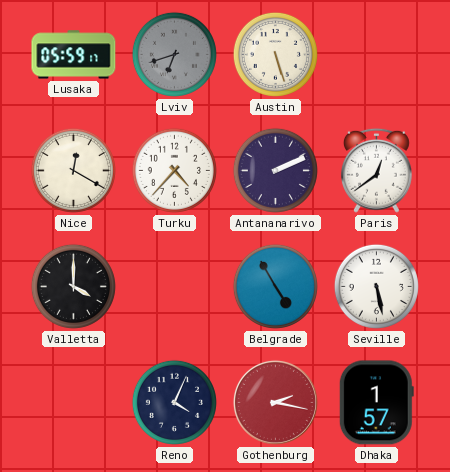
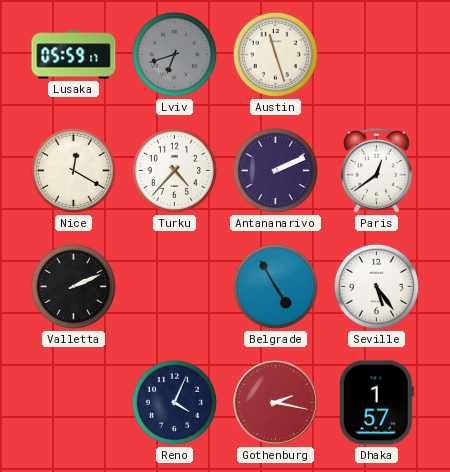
Austin: 5:27 -> 11:27 (275, 54)
Valletta: 4:00 -> 2:11 (73, 286)
Seville: 5:28 -> 5:24 (376, 286)
